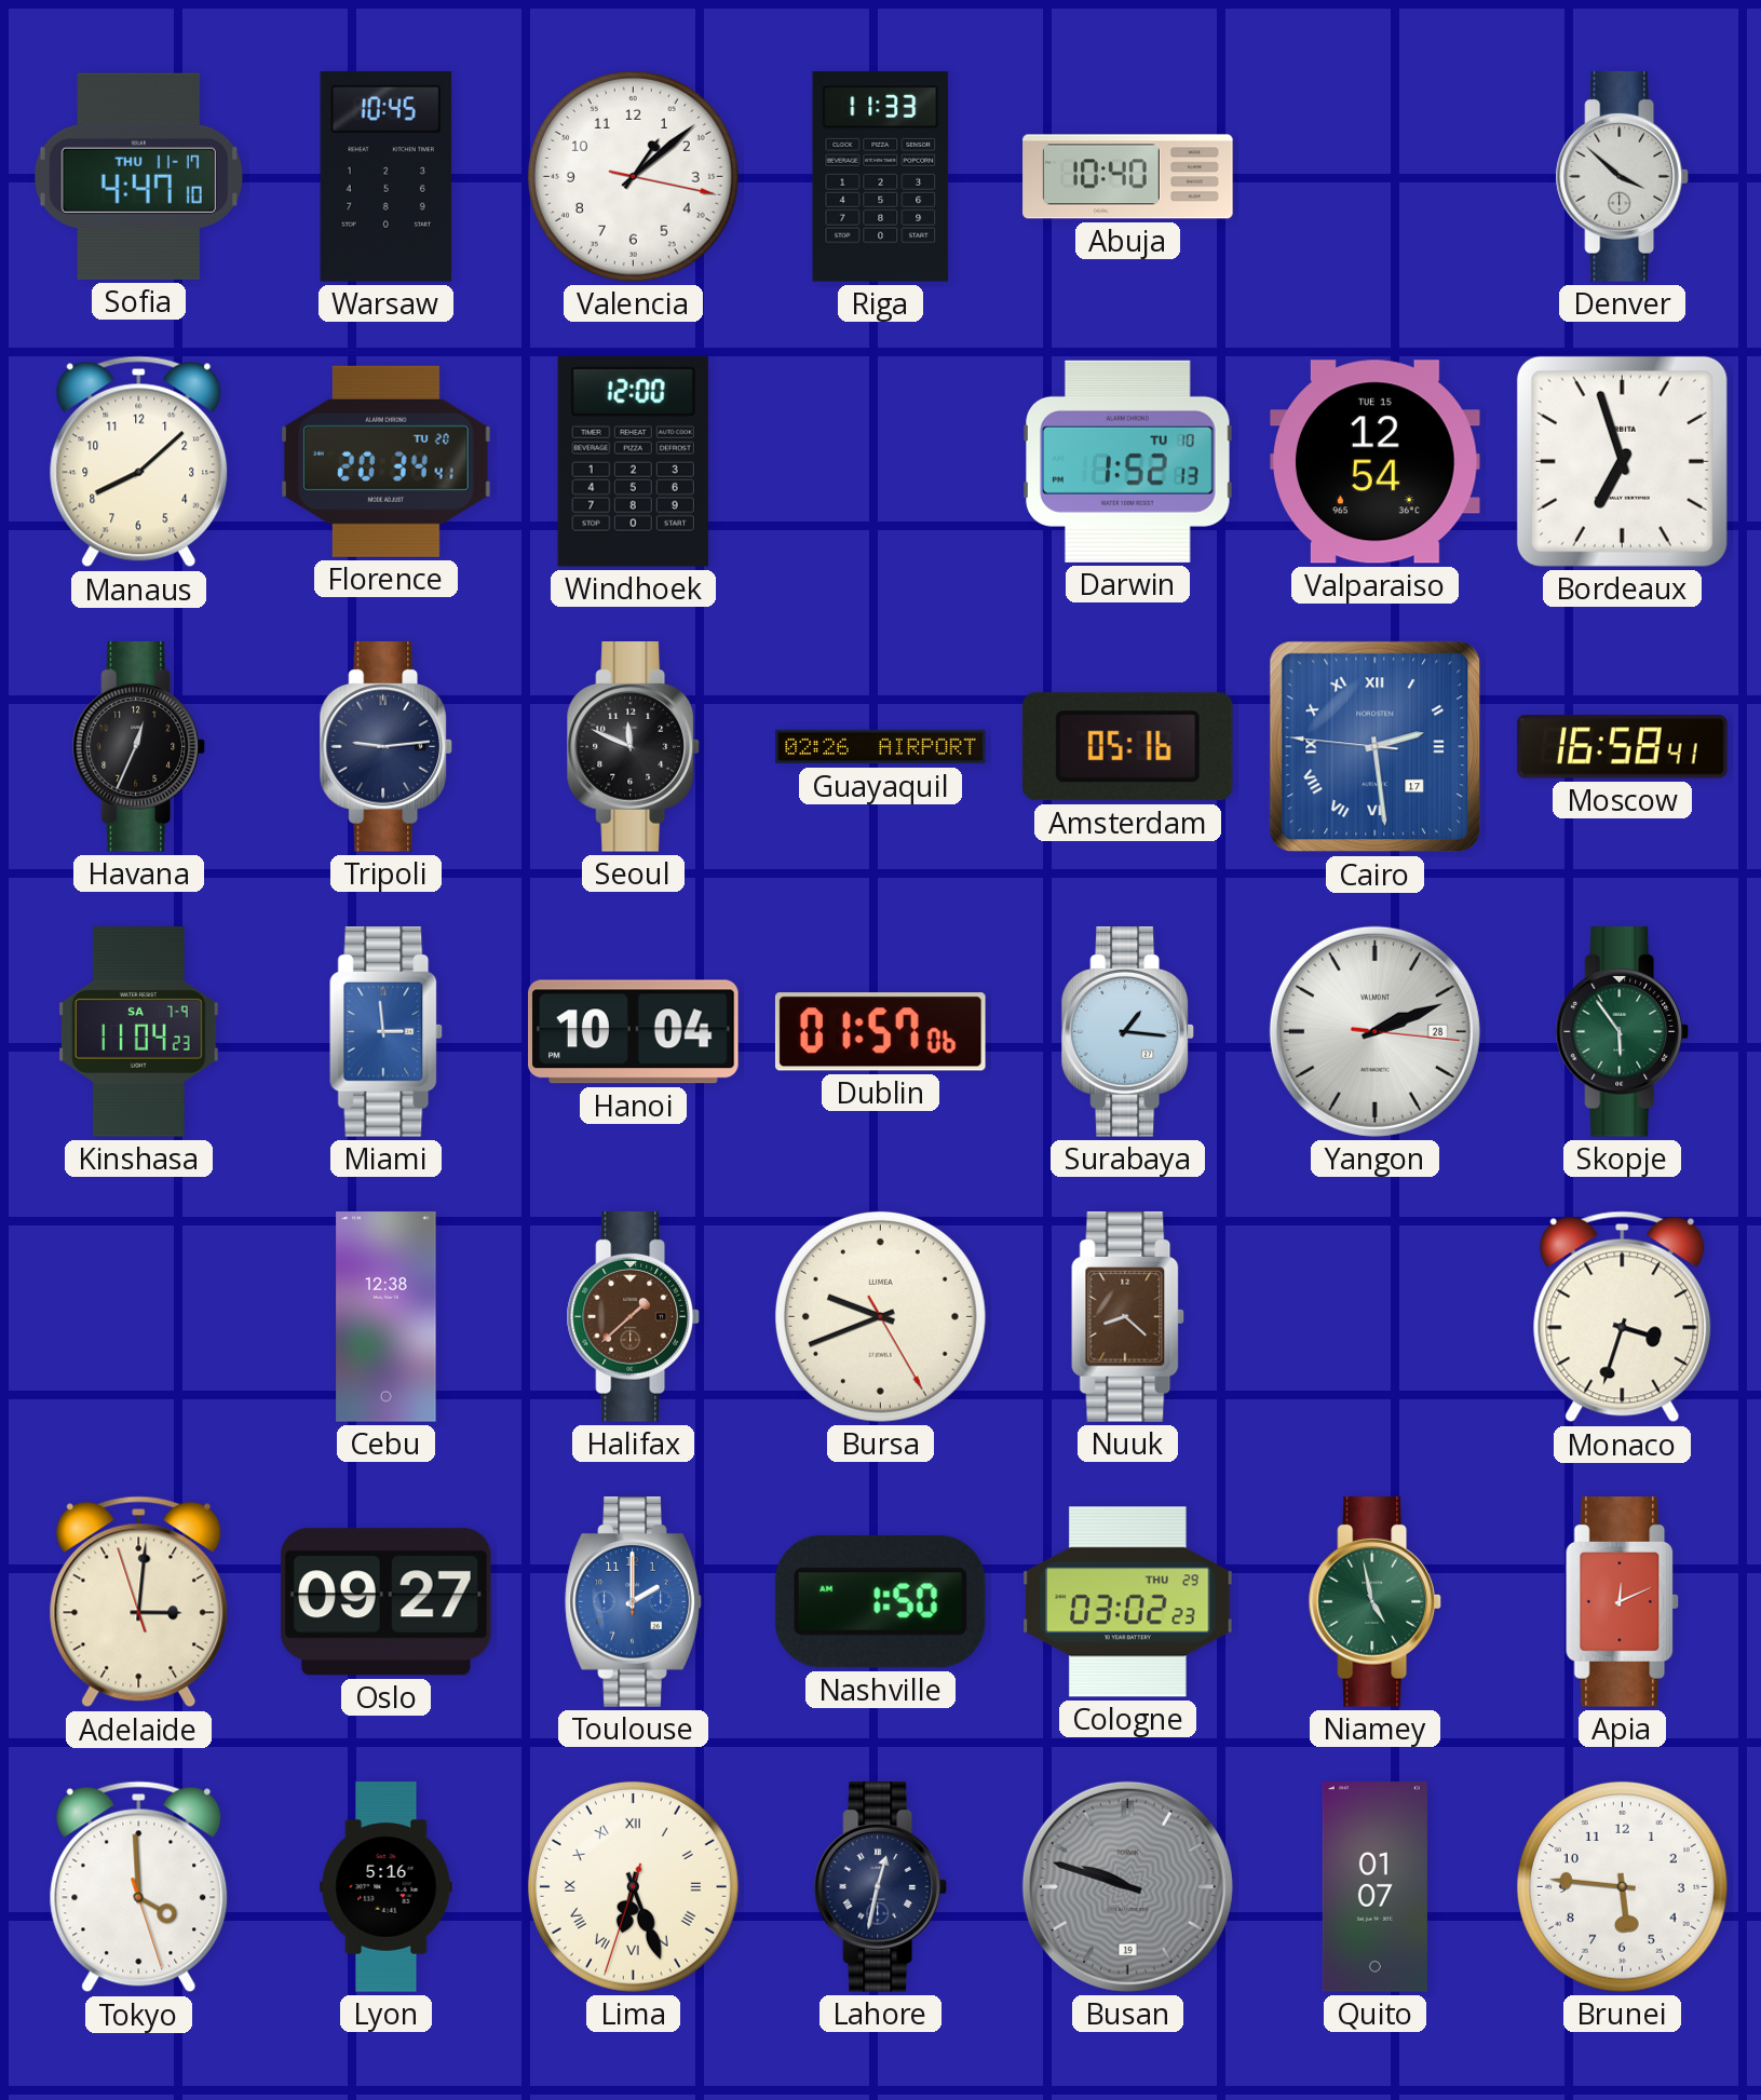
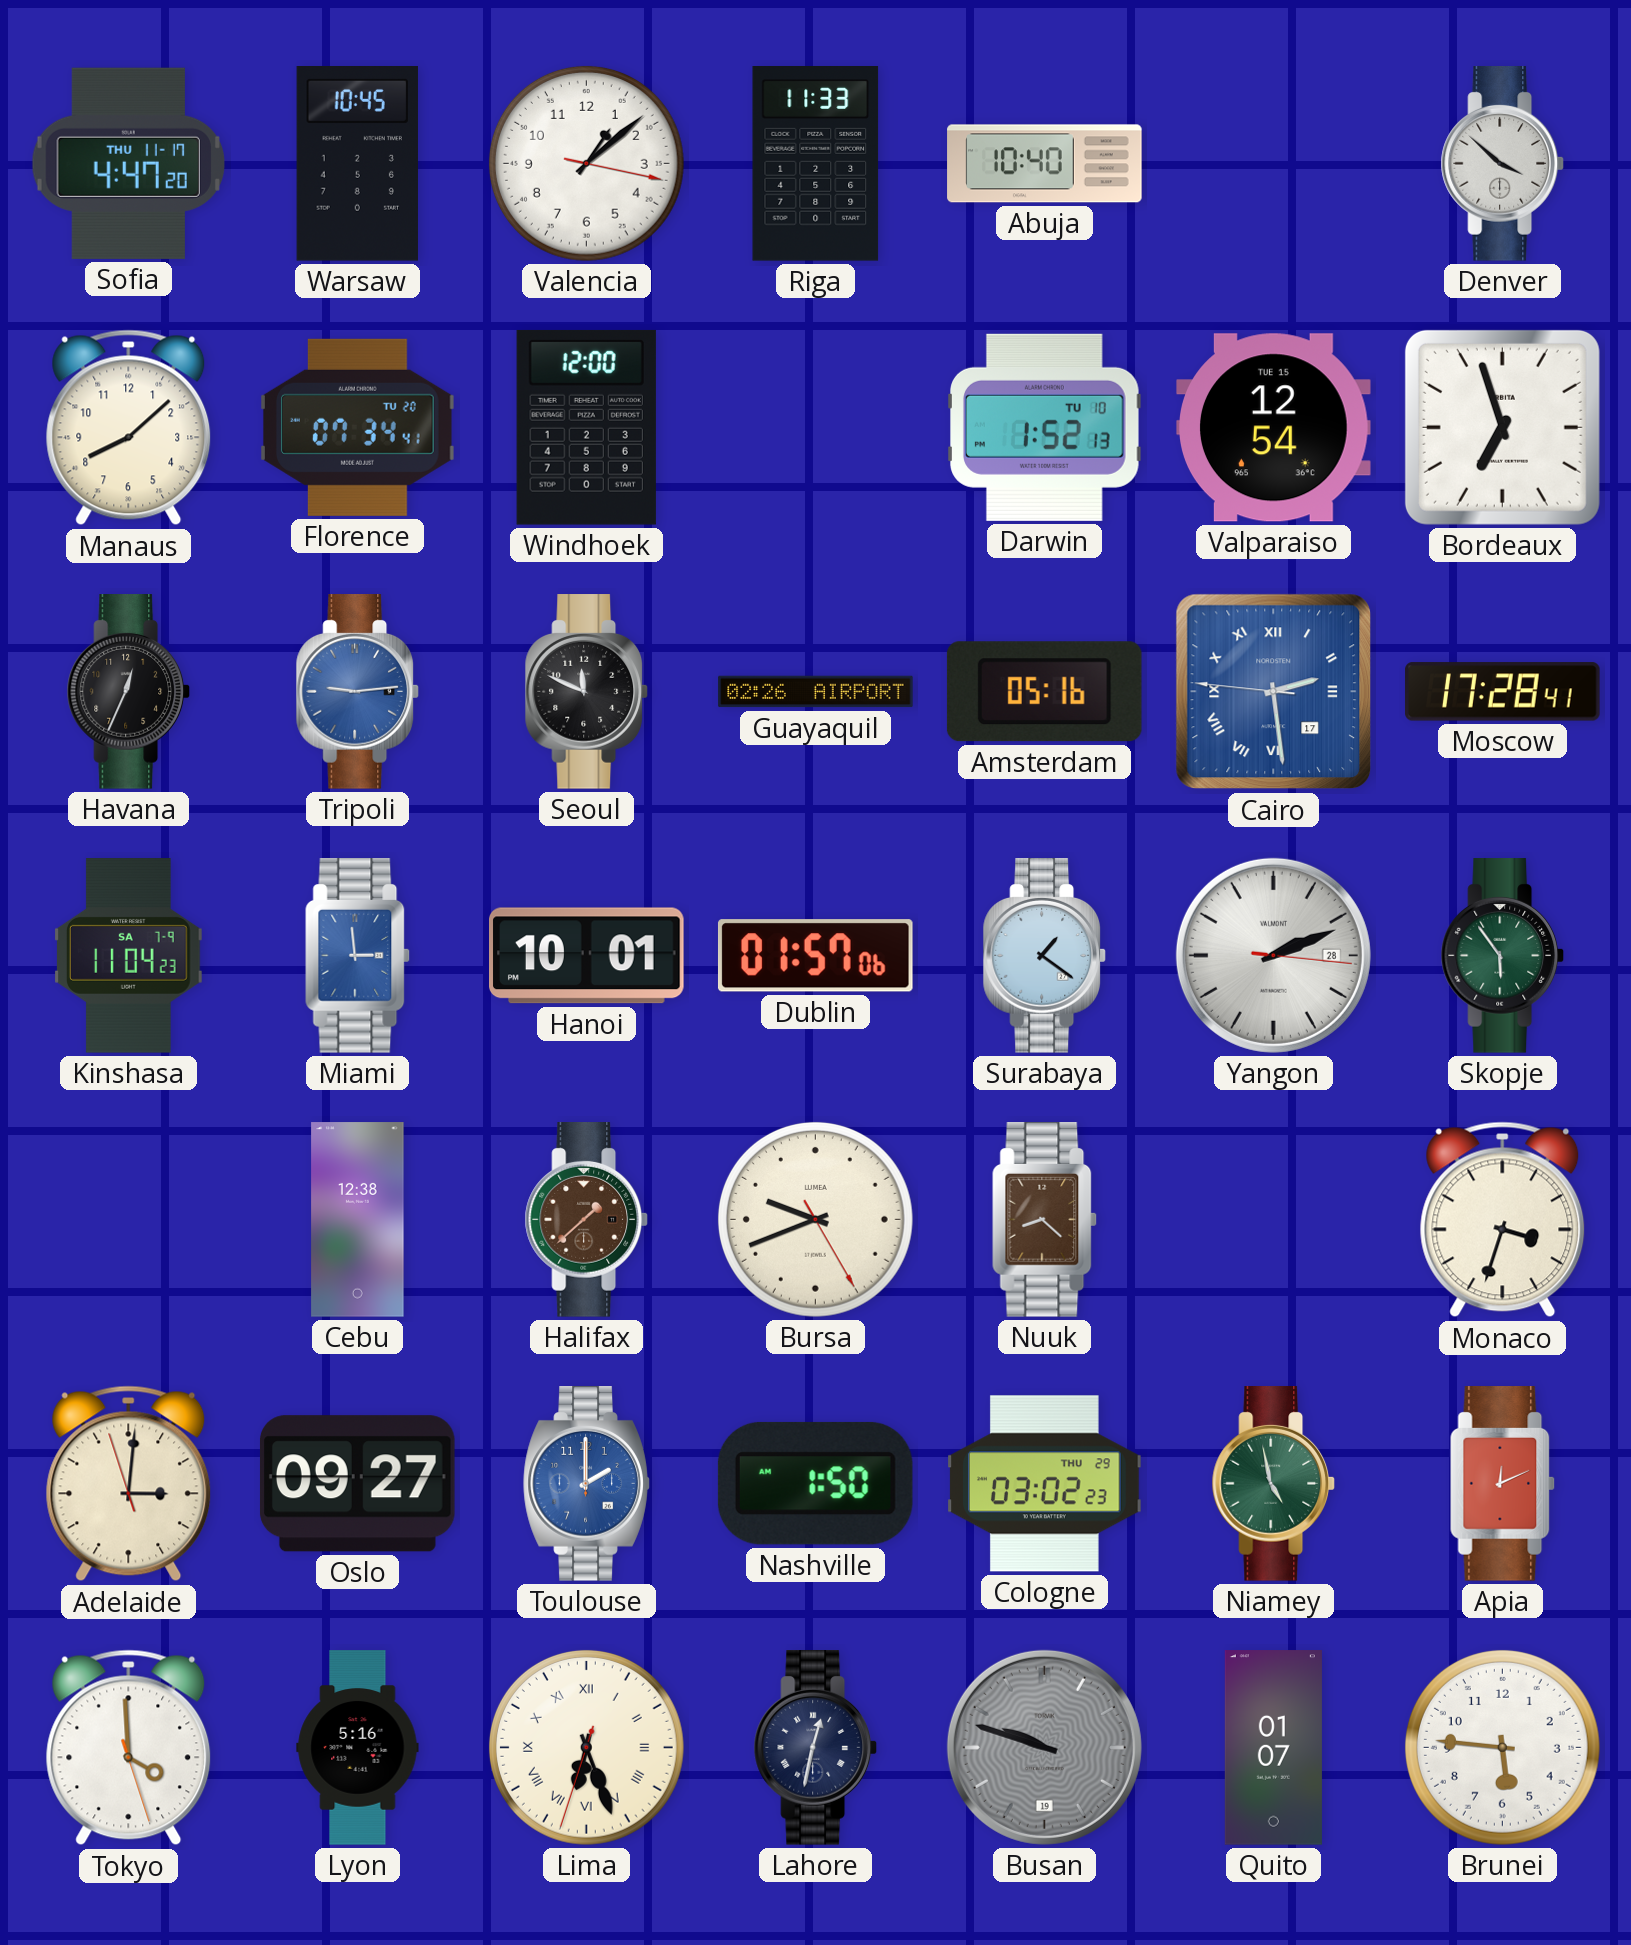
Sofia: 4:47:10 -> 4:47:20 (128, 163)
Florence: 20:34 -> 07:34 (358, 427)
Tripoli dial: navy -> blue (357, 692)
Moscow: 16:58 -> 17:28 (1503, 692)
Hanoi: 10:04 -> 10:01 (587, 956)
Surabaya: 1:16 -> 1:21 (1044, 956)
